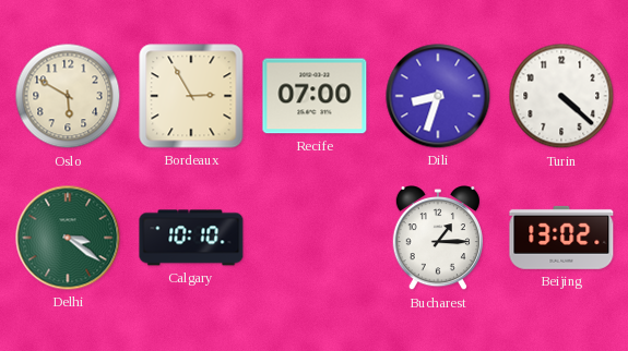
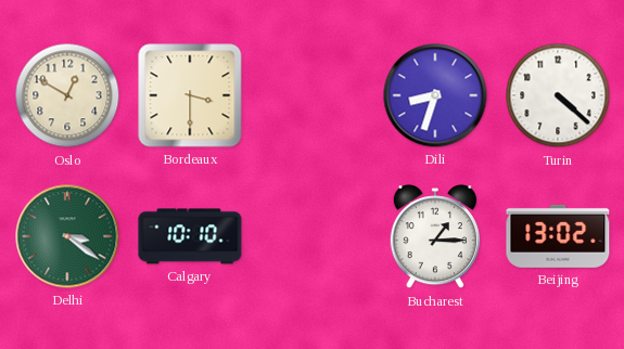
Oslo: 5:50 -> 12:50 (67, 95)
Bordeaux: 2:55 -> 3:30 (190, 95)
Recife: 07:00 -> none (315, 96)
